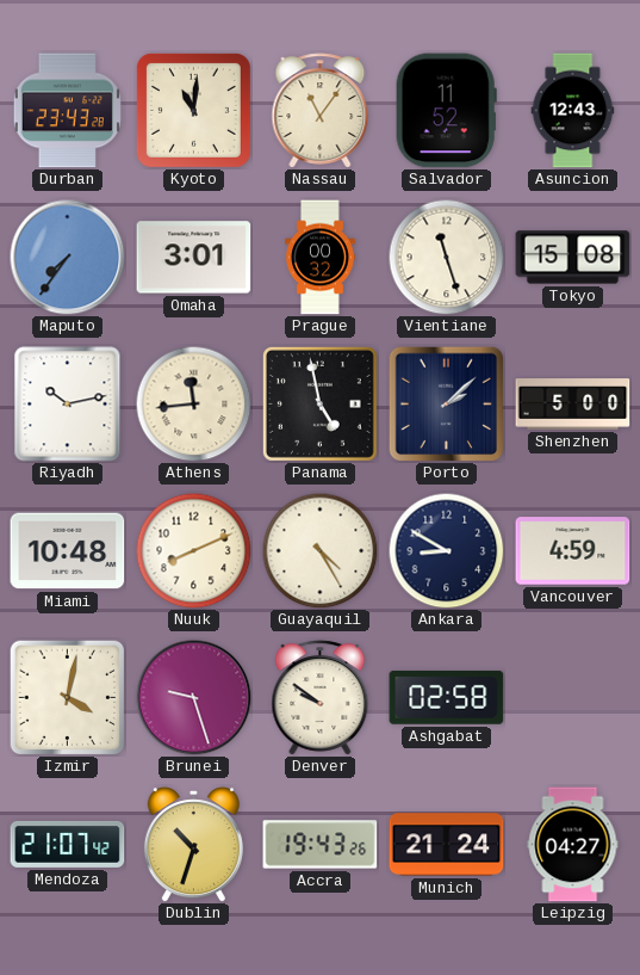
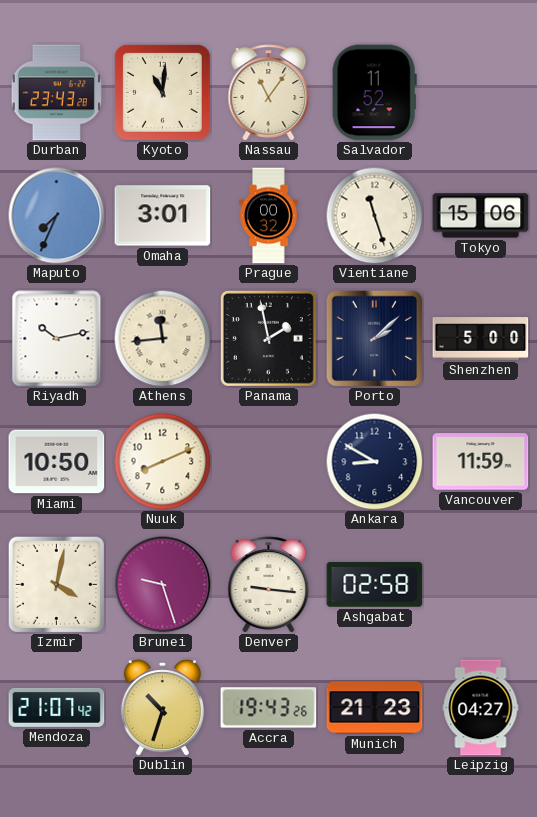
Asuncion: 12:43 -> none (573, 111)
Maputo: 7:36 -> 7:34 (57, 216)
Tokyo: 15:08 -> 15:06 (481, 216)
Panama: 4:58 -> 1:58 (268, 338)
Miami: 10:48 -> 10:50 (57, 462)
Guayaquil: 4:25 -> none (319, 550)
Vancouver: 4:59 -> 11:59 (481, 462)
Denver: 9:51 -> 9:16 (269, 585)
Munich: 21:24 -> 21:23 (375, 708)
